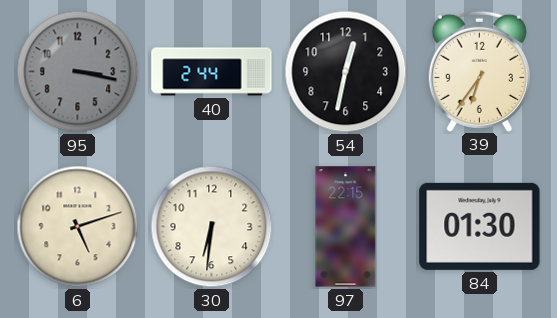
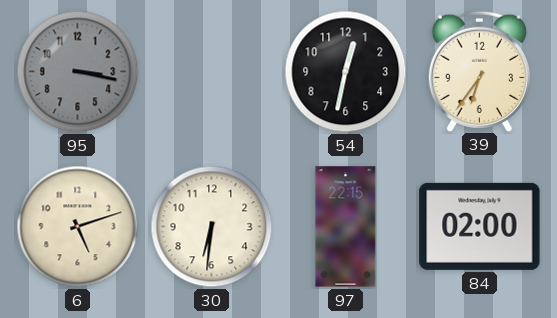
40: 2:44 -> none (212, 72)
84: 01:30 -> 02:00 (480, 226)
